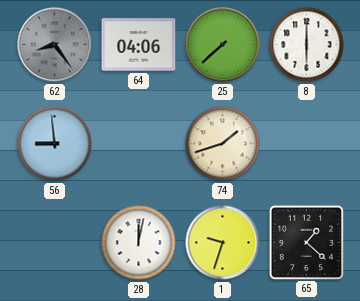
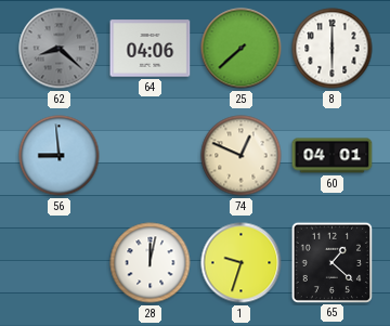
62: 8:24 -> 8:22 (60, 49)
74: 1:42 -> 12:49 (242, 156)
60: none -> 04:01 (333, 156)
